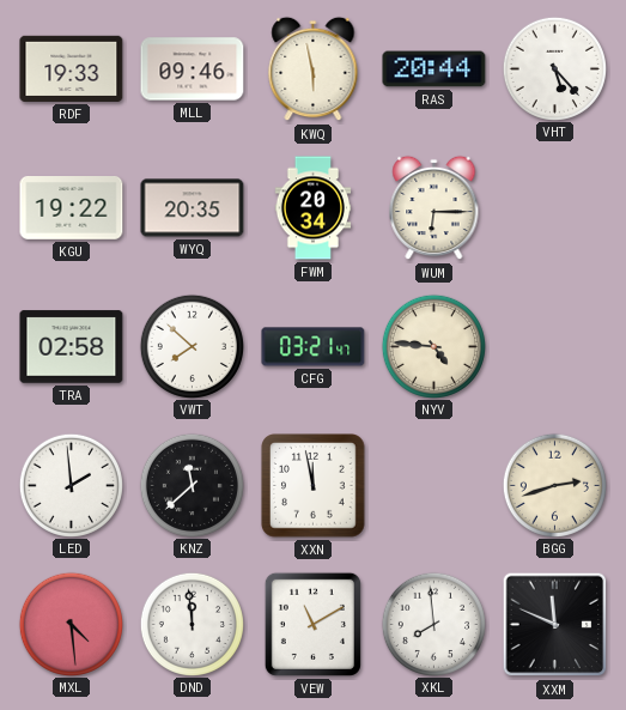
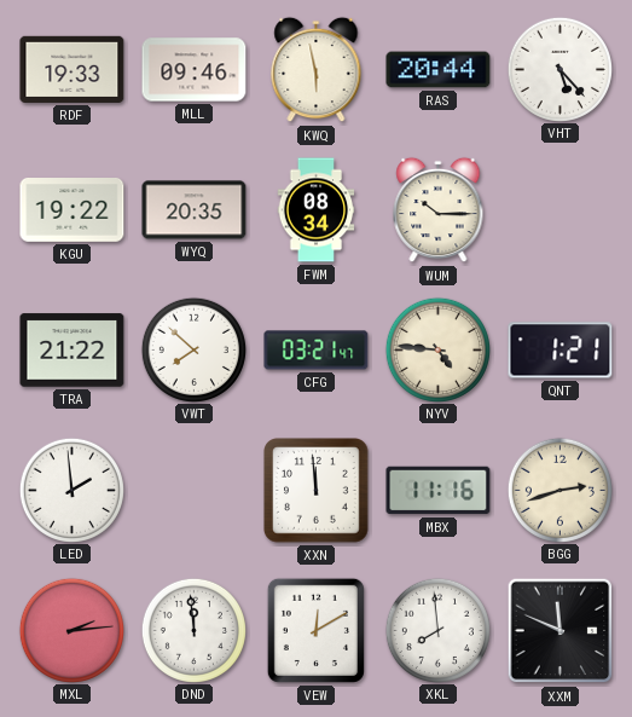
FWM: 20:34 -> 08:34 (317, 210)
WUM: 6:15 -> 10:15 (439, 210)
TRA: 02:58 -> 21:22 (73, 351)
QNT: none -> 1:21 (561, 351)
KNZ: 11:38 -> none (192, 485)
XXN: 11:58 -> 11:59 (317, 491)
MBX: none -> 11:16 (439, 491)
MXL: 4:29 -> 2:14 (71, 630)
VEW: 11:10 -> 12:10 (315, 630)
